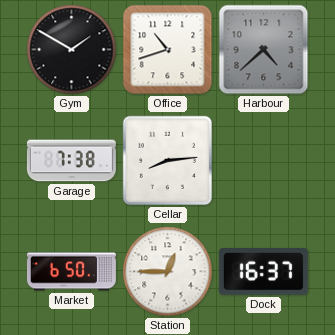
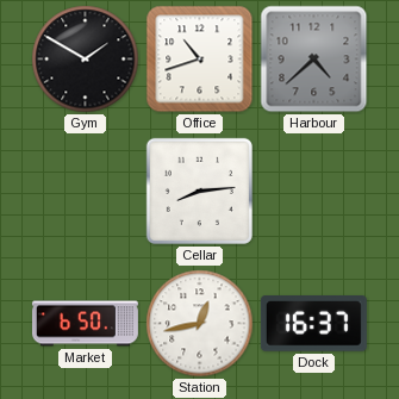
Garage: 7:38 -> none (71, 161)
Station: 12:45 -> 12:43 (200, 324)
